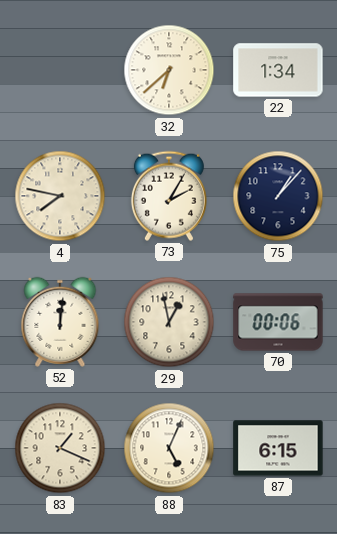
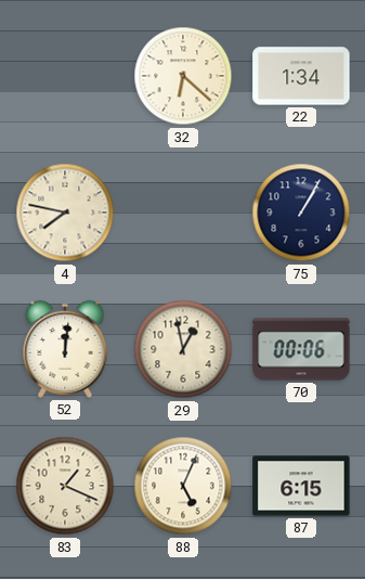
32: 6:38 -> 6:22 (183, 76)
73: 2:05 -> none (169, 196)
75: 1:07 -> 1:05 (301, 213)
